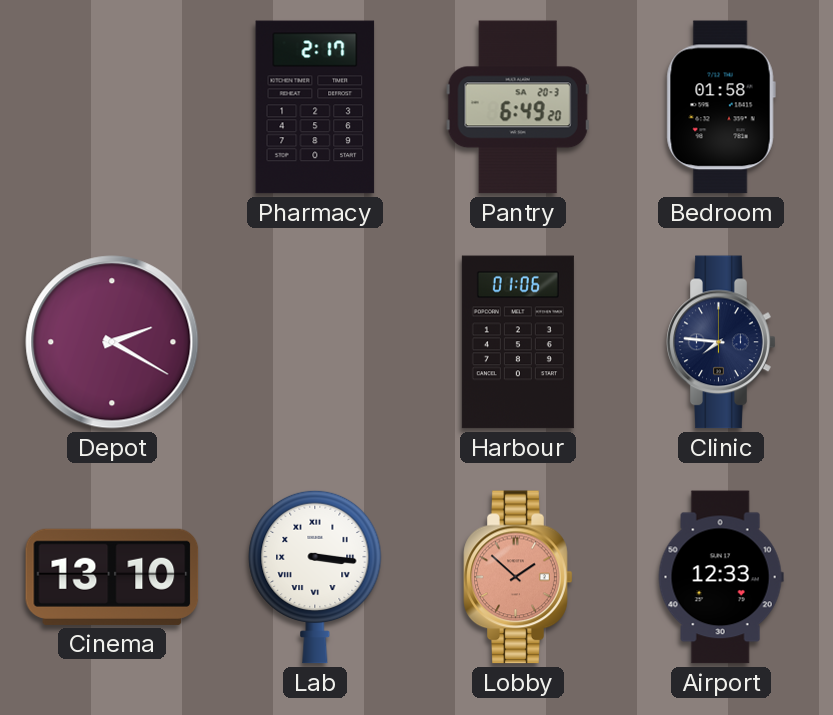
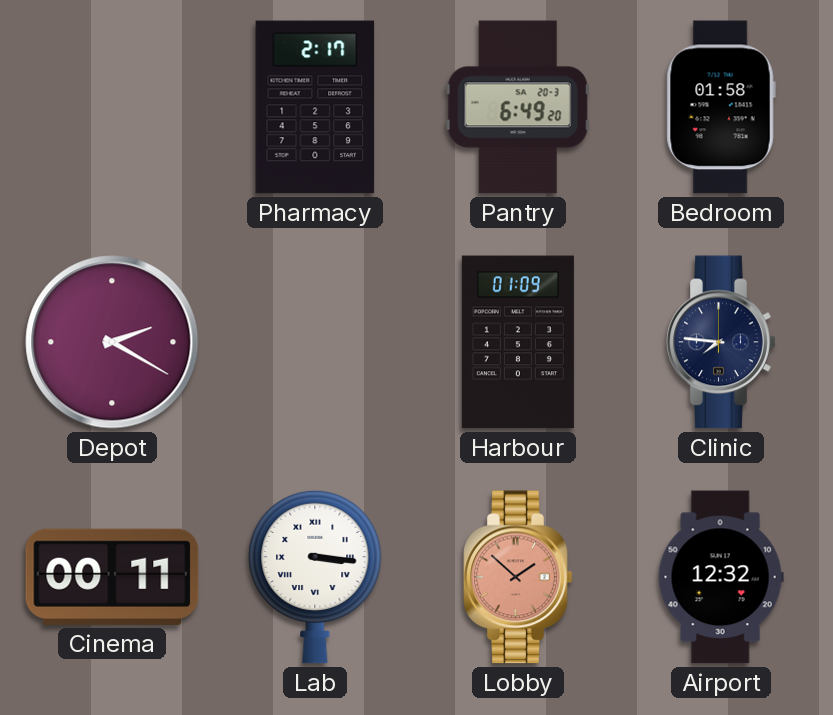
Harbour: 01:06 -> 01:09 (518, 342)
Cinema: 13:10 -> 00:11 (112, 577)
Airport: 12:33 -> 12:32 (721, 577)
